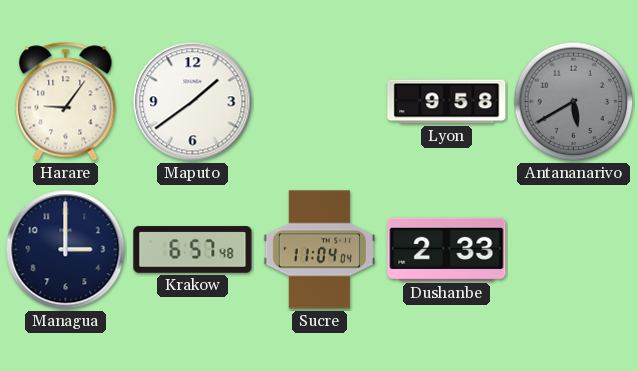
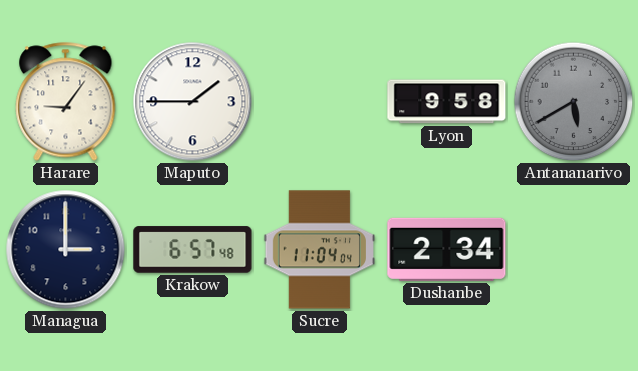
Maputo: 1:39 -> 1:45 (193, 102)
Dushanbe: 2:33 -> 2:34 (447, 249)
